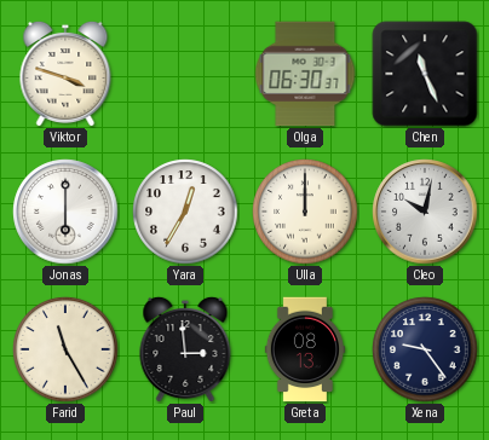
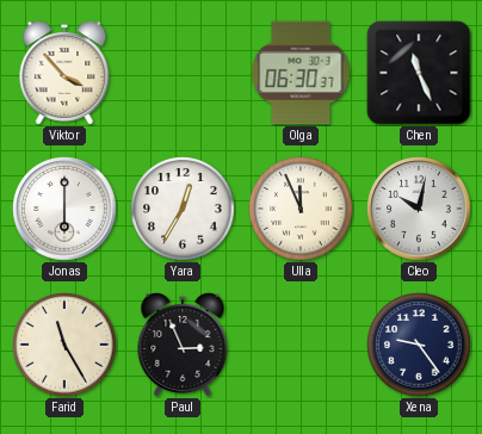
Viktor: 3:48 -> 3:53 (64, 72)
Ulla: 12:00 -> 11:56 (301, 209)
Paul: 2:59 -> 2:56 (183, 343)
Greta: 08:13 -> none (305, 349)
